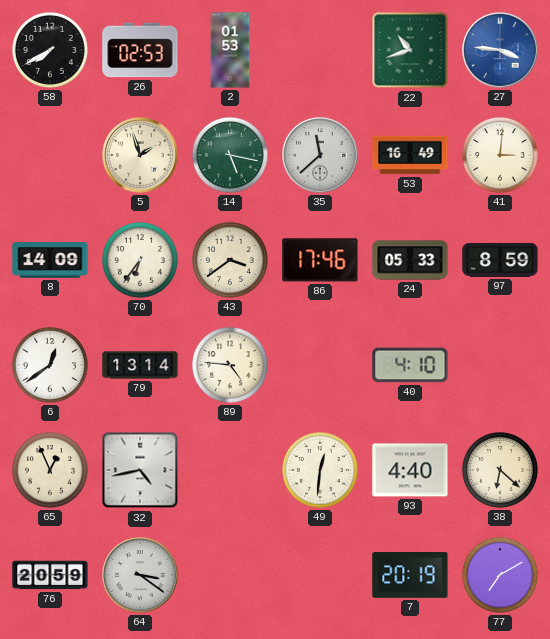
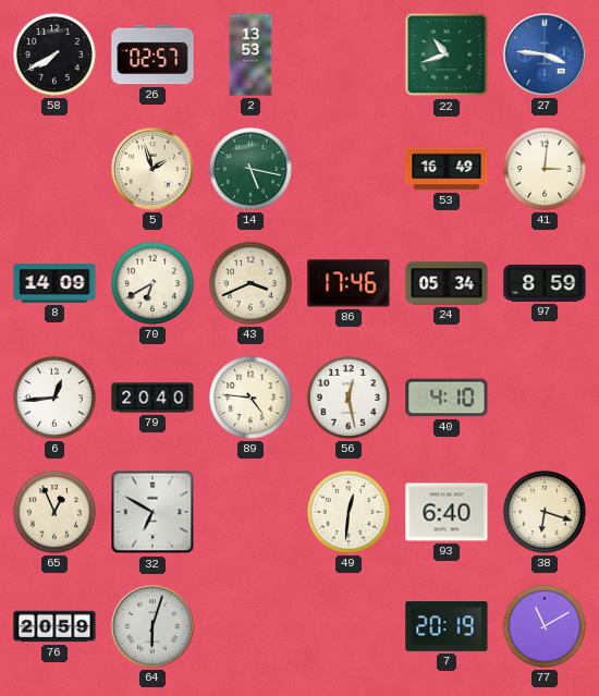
26: 02:53 -> 02:57 (152, 54)
2: 01:53 -> 13:53 (250, 54)
35: 11:38 -> none (320, 155)
70: 6:36 -> 6:40 (152, 283)
43: 3:39 -> 3:41 (250, 283)
24: 05:33 -> 05:34 (447, 283)
6: 12:39 -> 12:44 (54, 398)
79: 13:14 -> 20:40 (152, 398)
56: none -> 12:28 (349, 398)
32: 4:43 -> 6:50 (152, 512)
93: 4:40 -> 6:40 (447, 512)
38: 6:22 -> 6:18 (545, 512)
64: 3:21 -> 6:03 (152, 626)
77: 7:10 -> 11:10 (545, 626)
